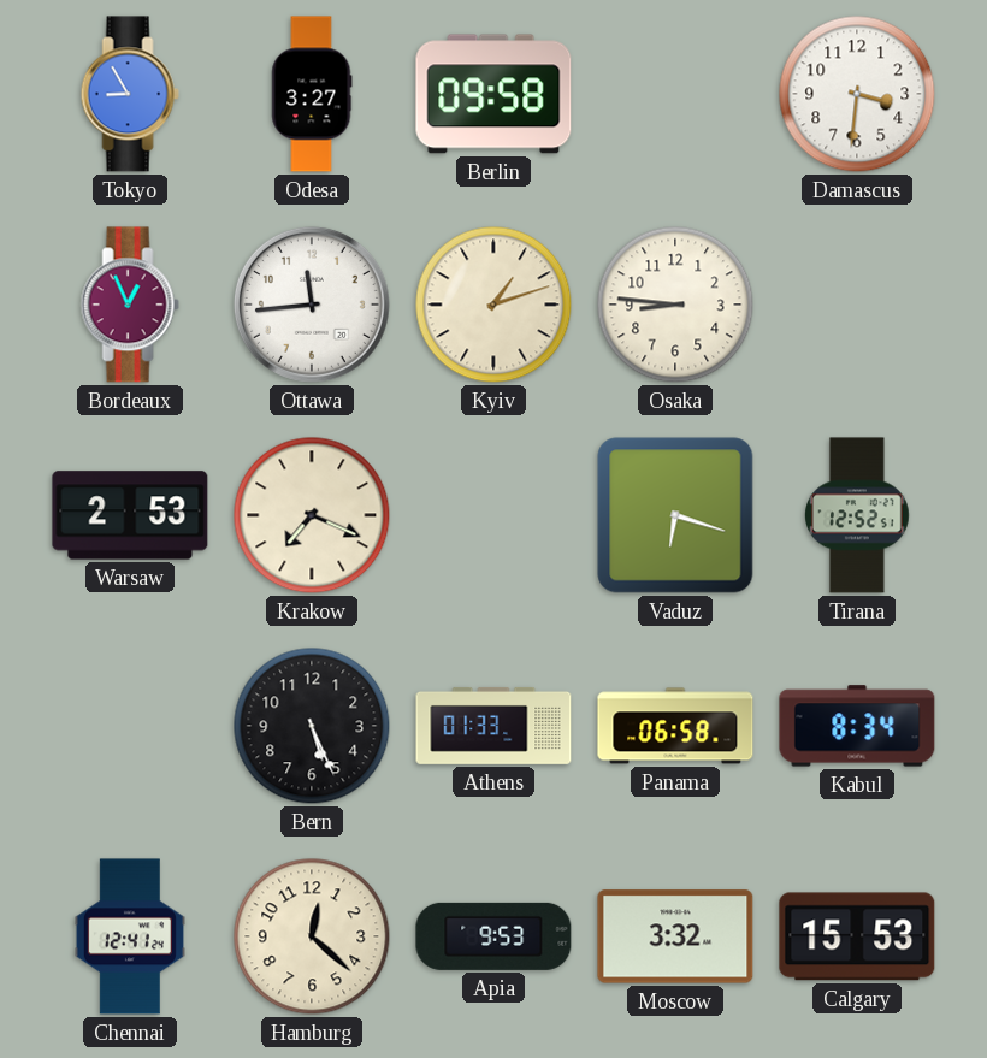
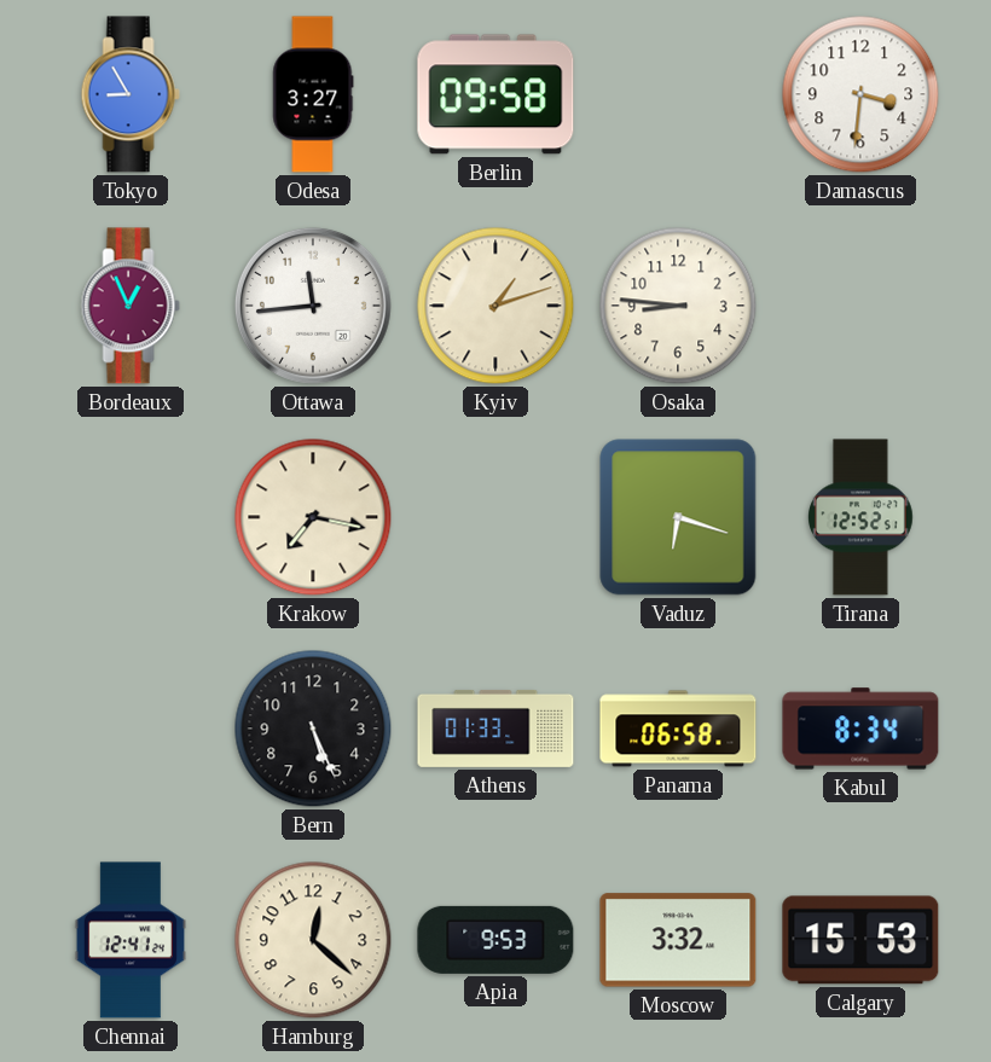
Warsaw: 2:53 -> none (130, 515)
Krakow: 7:19 -> 7:17 (313, 517)
